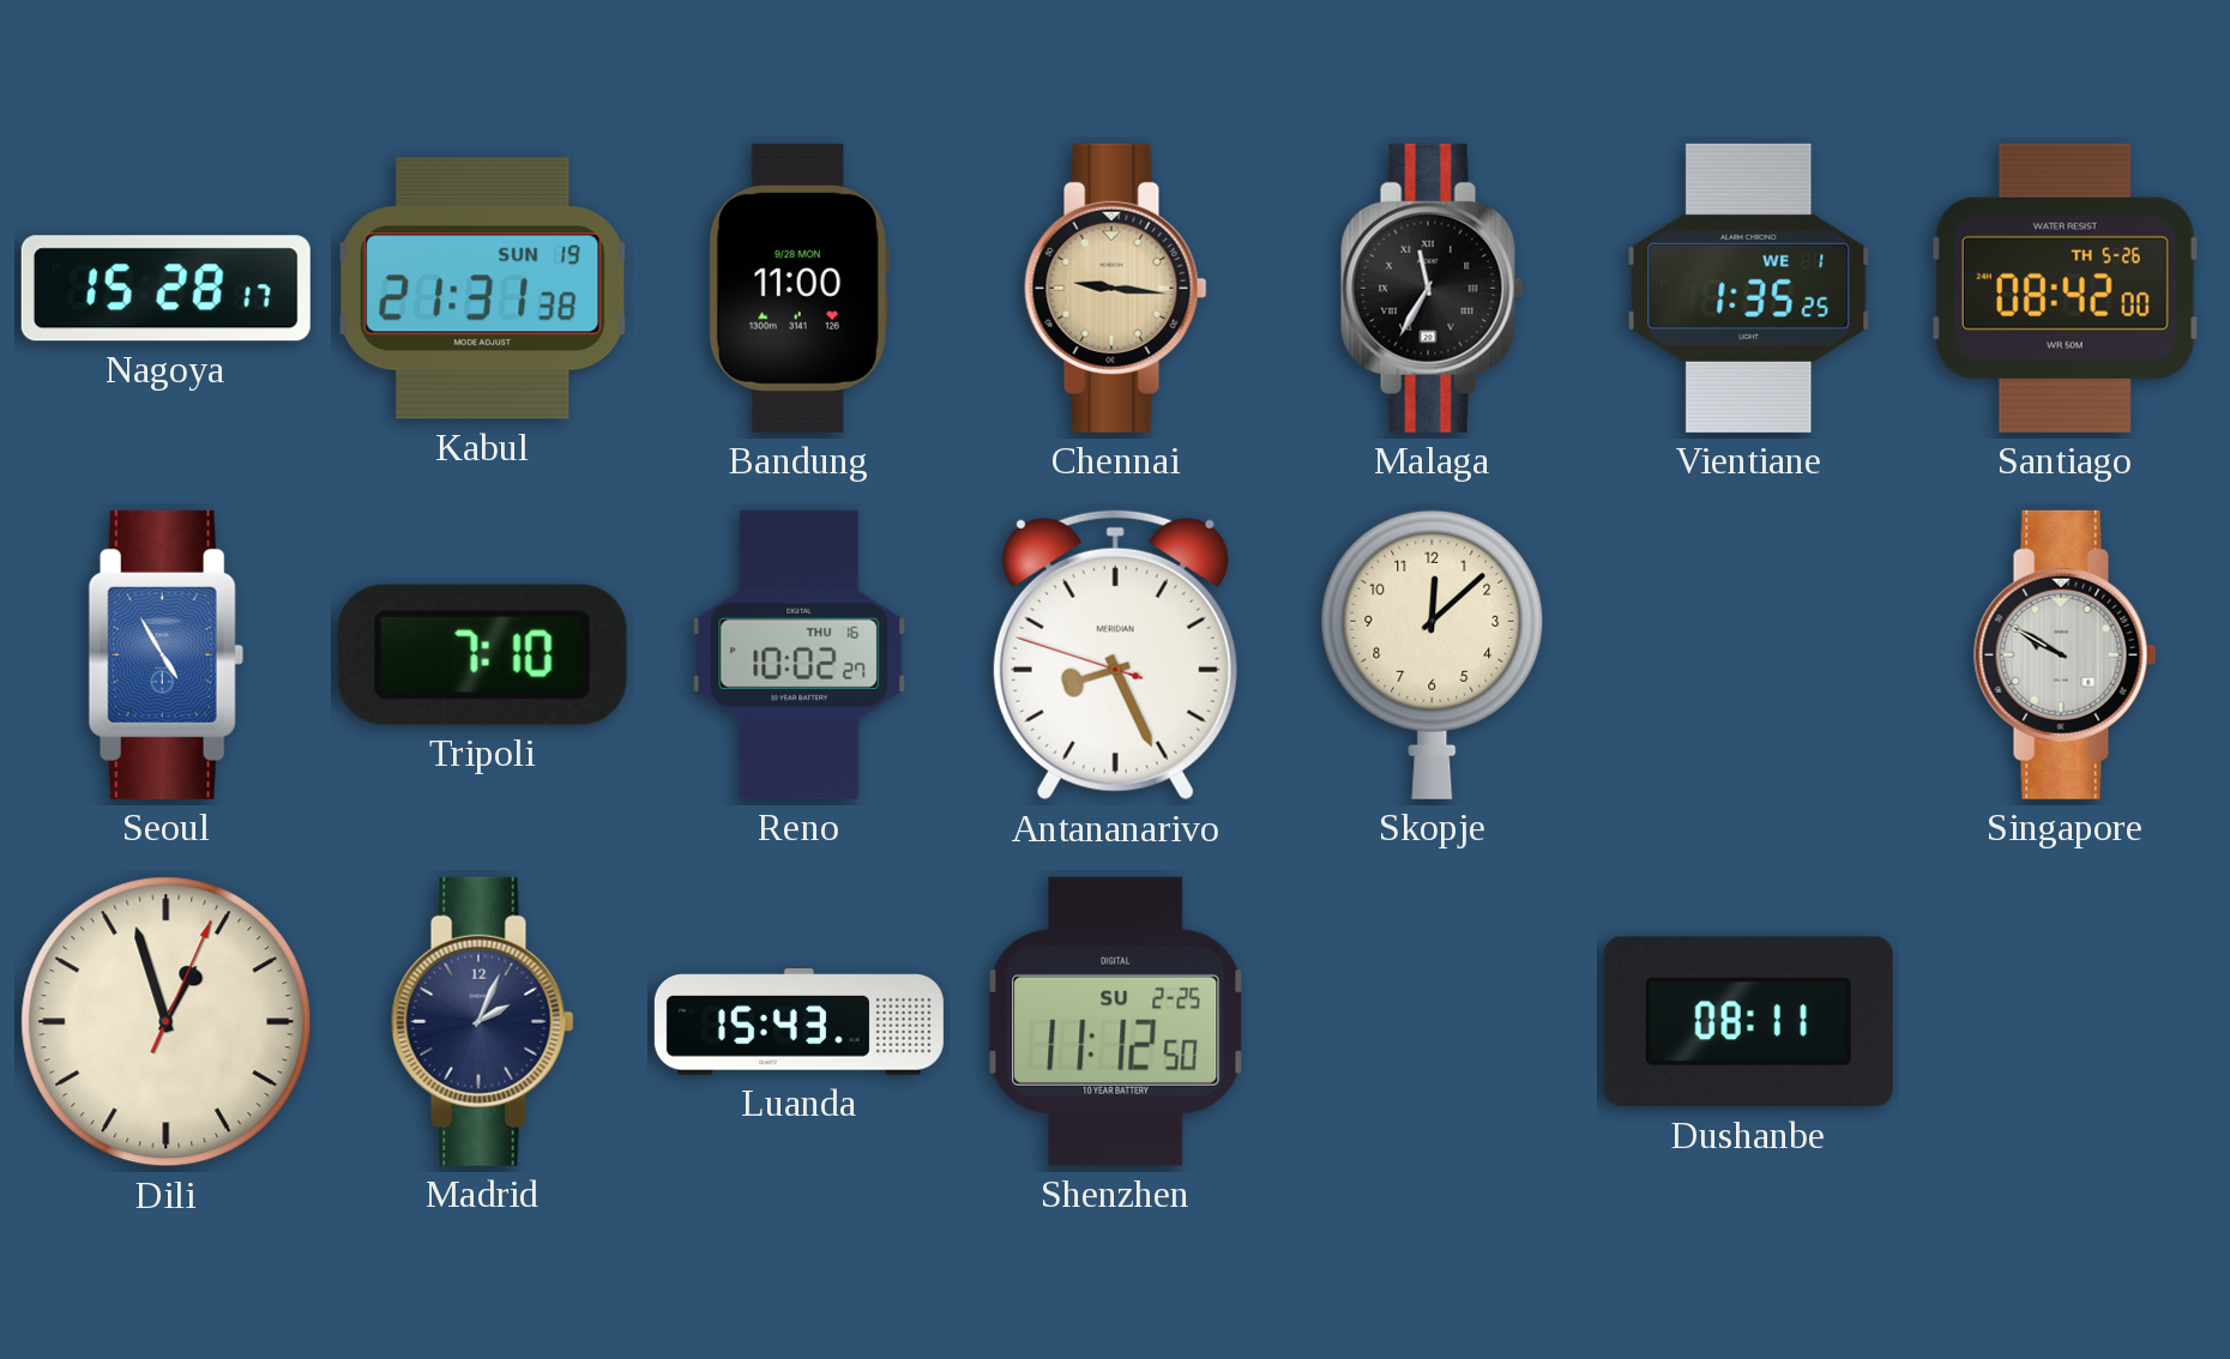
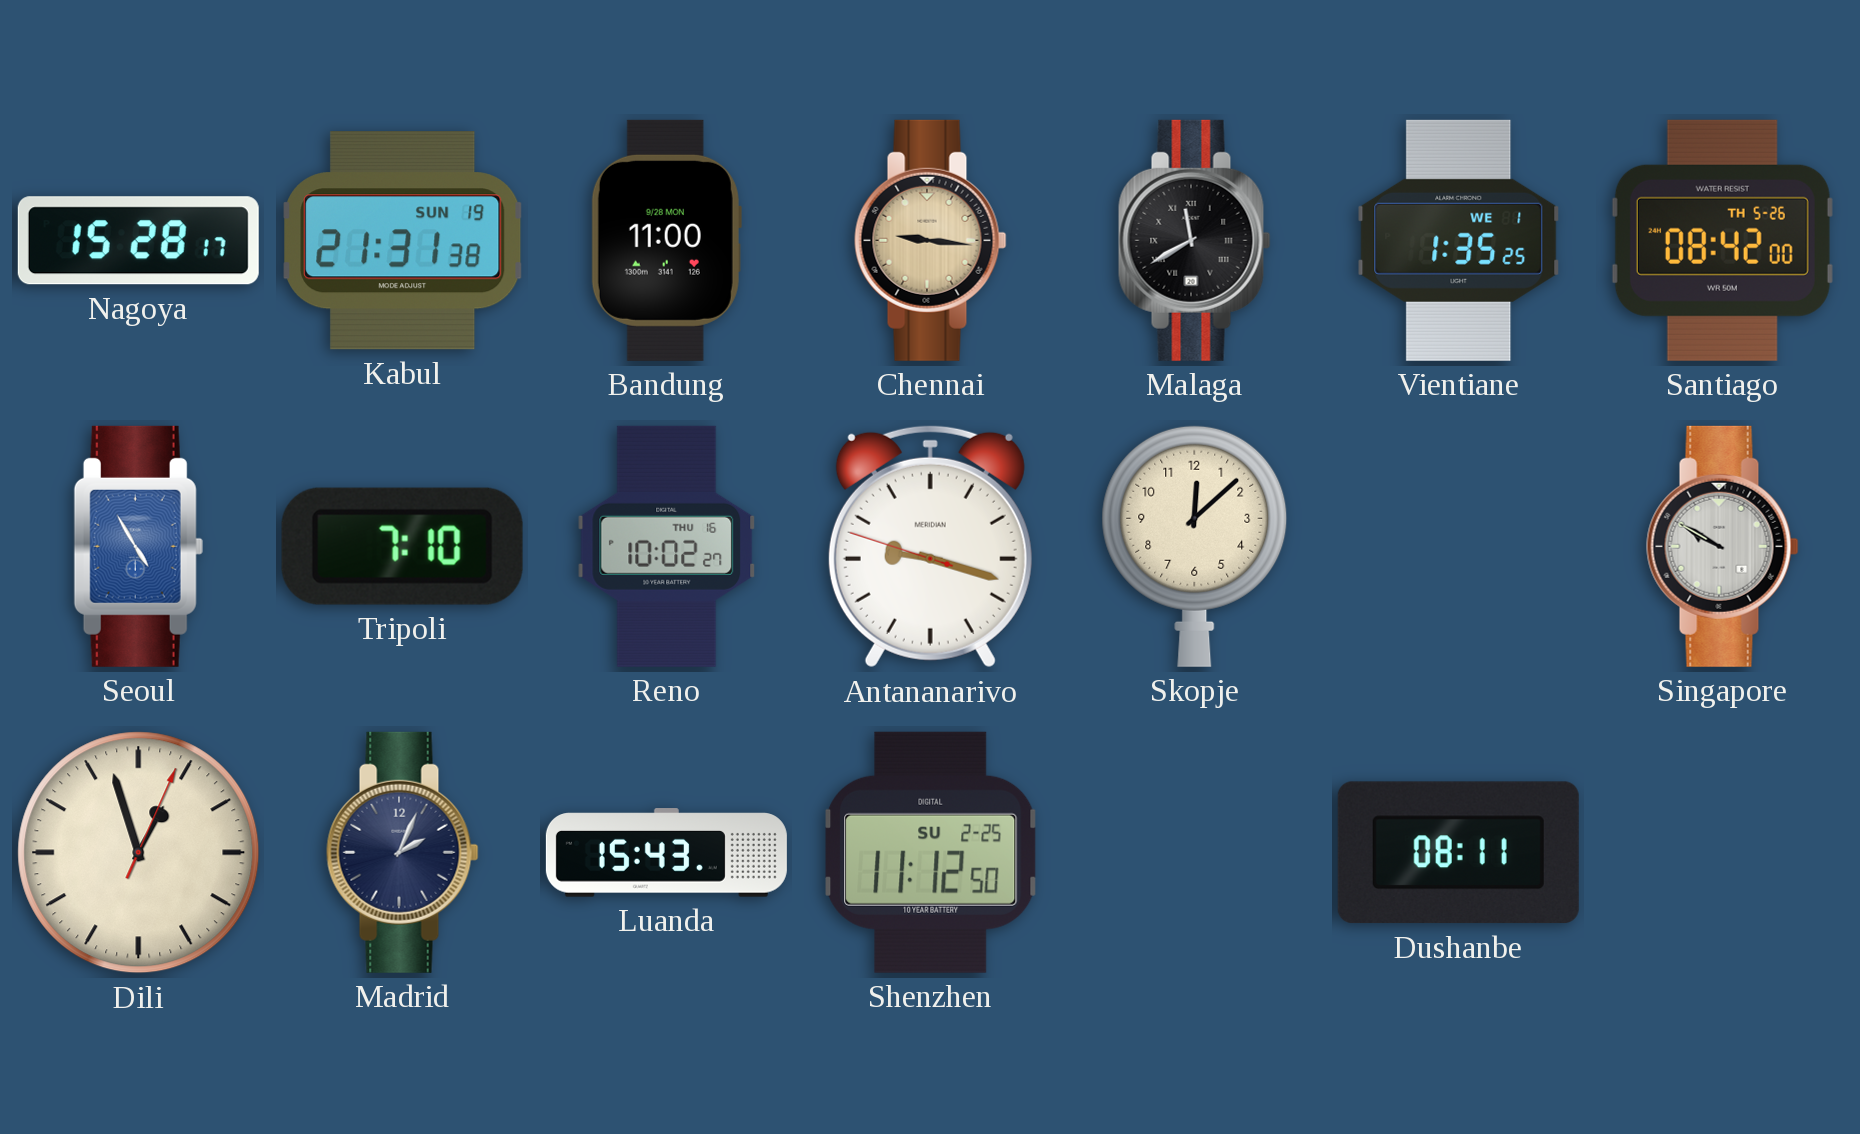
Malaga: 11:35 -> 11:40 (1195, 240)
Antananarivo: 8:25 -> 9:17 (930, 546)
